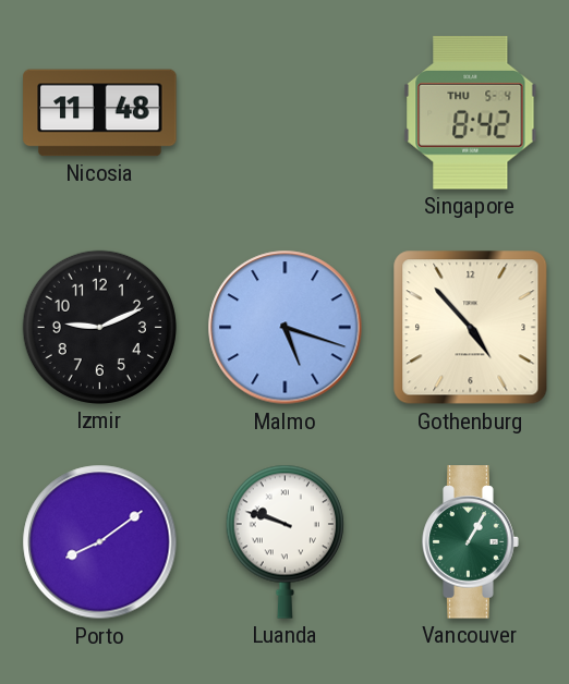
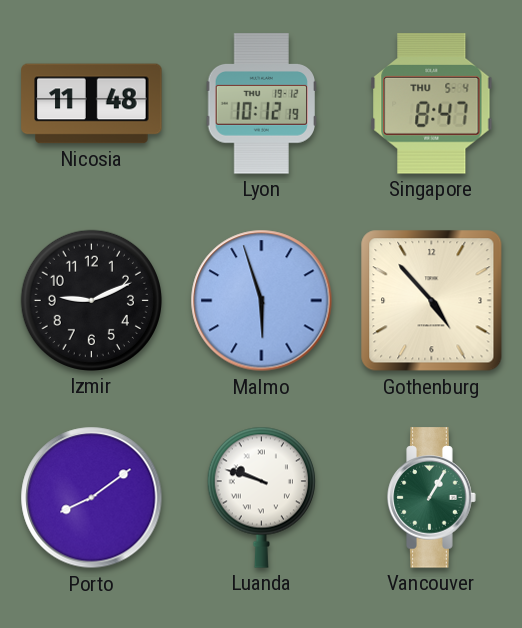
Lyon: none -> 10:12 (261, 104)
Singapore: 8:42 -> 8:47 (432, 104)
Malmo: 5:18 -> 5:57 (262, 301)
